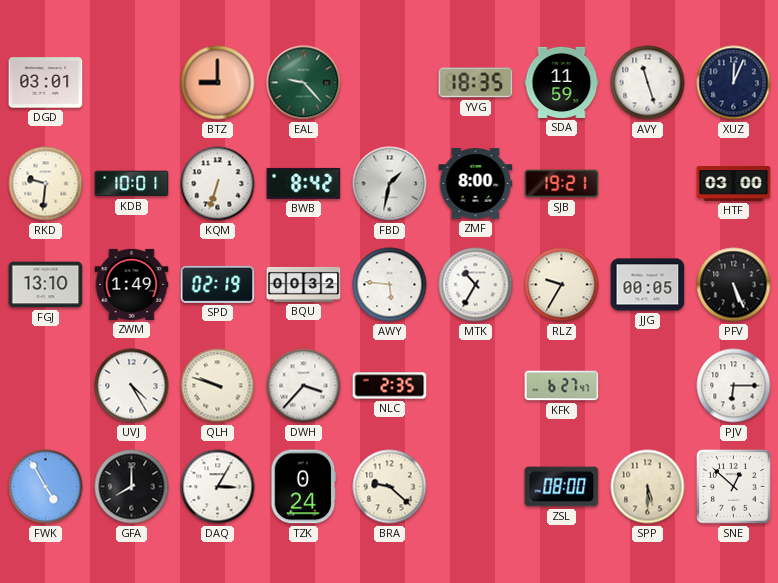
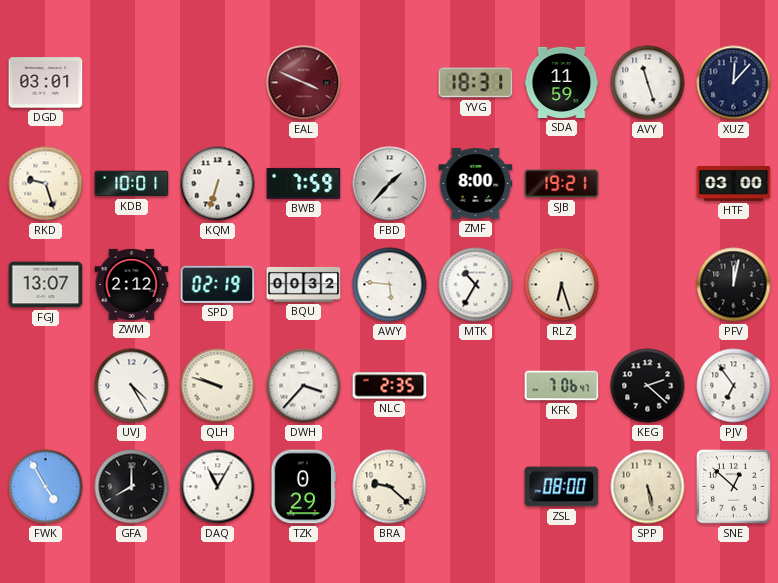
BTZ: 9:00 -> none (218, 83)
EAL: 9:23 -> 3:49 (304, 83)
EAL dial: green -> burgundy (304, 83)
YVG: 18:35 -> 18:31 (476, 83)
XUZ: 12:04 -> 12:07 (734, 83)
RKD: 9:31 -> 9:27 (46, 184)
BWB: 8:42 -> 7:59 (304, 183)
FBD: 1:32 -> 1:37 (390, 184)
FGJ: 13:10 -> 13:07 (46, 285)
ZWM: 1:49 -> 2:12 (132, 284)
RLZ: 9:35 -> 6:27 (562, 285)
JJG: 00:05 -> none (648, 285)
PFV: 5:26 -> 12:02 (734, 285)
KFK: 6:27 -> 7:06 (562, 386)
KEG: none -> 2:22 (648, 386)
PJV: 6:15 -> 6:54 (734, 386)
DAQ: 3:05 -> 11:05 (218, 487)
TZK: 0:24 -> 0:29 (304, 487)
SPP: 5:30 -> 5:28 (648, 487)
